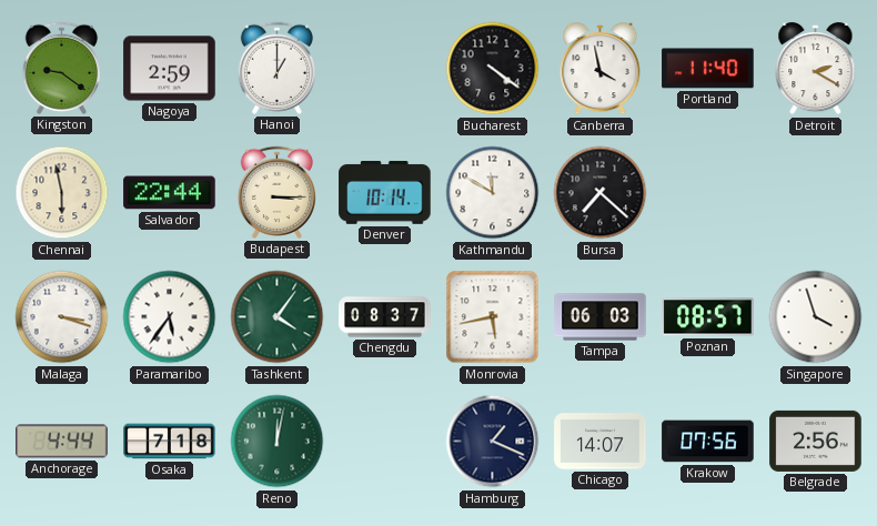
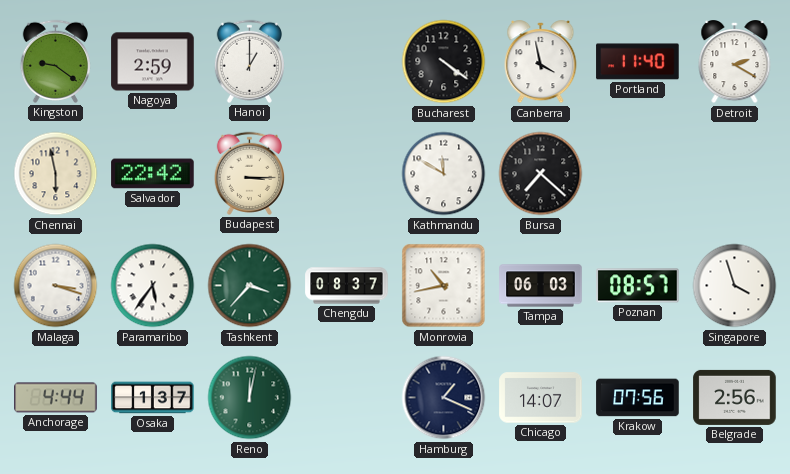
Salvador: 22:44 -> 22:42 (153, 174)
Denver: 10:14 -> none (385, 192)
Tashkent: 4:06 -> 3:37 (250, 286)
Monrovia: 5:43 -> 10:43 (444, 286)
Osaka: 7:18 -> 1:37 (153, 398)
